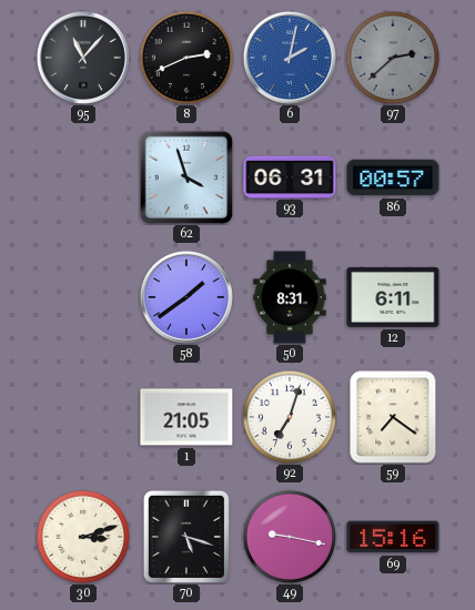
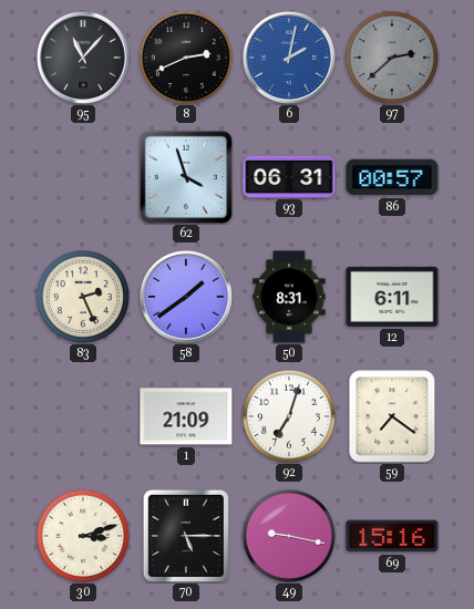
83: none -> 2:26 (83, 297)
1: 21:05 -> 21:09 (186, 416)
70: 5:18 -> 5:15 (186, 536)
